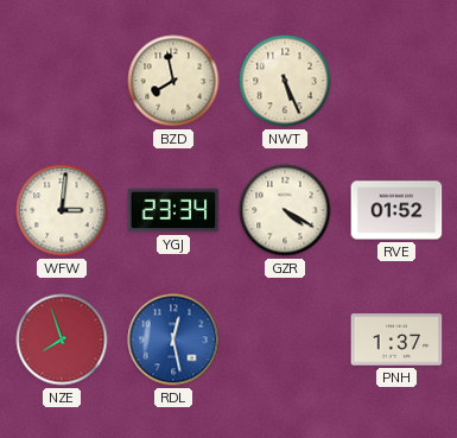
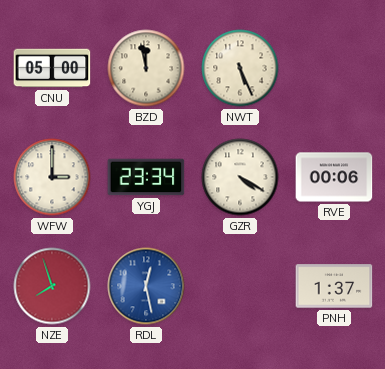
CNU: none -> 05:00 (52, 68)
BZD: 7:58 -> 11:58 (146, 68)
WFW: 3:01 -> 3:00 (52, 177)
RVE: 01:52 -> 00:06 (334, 177)
